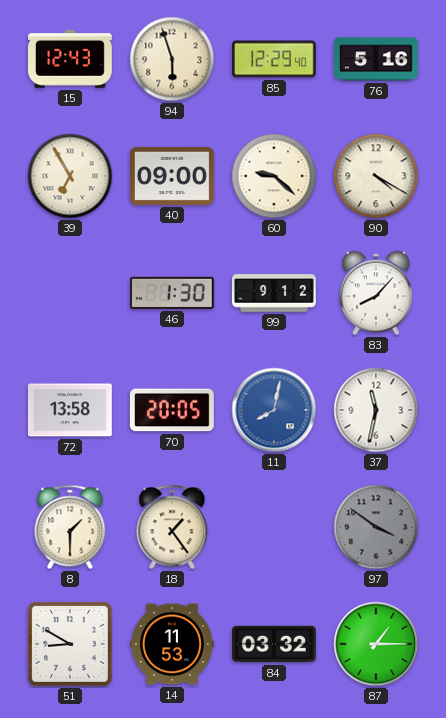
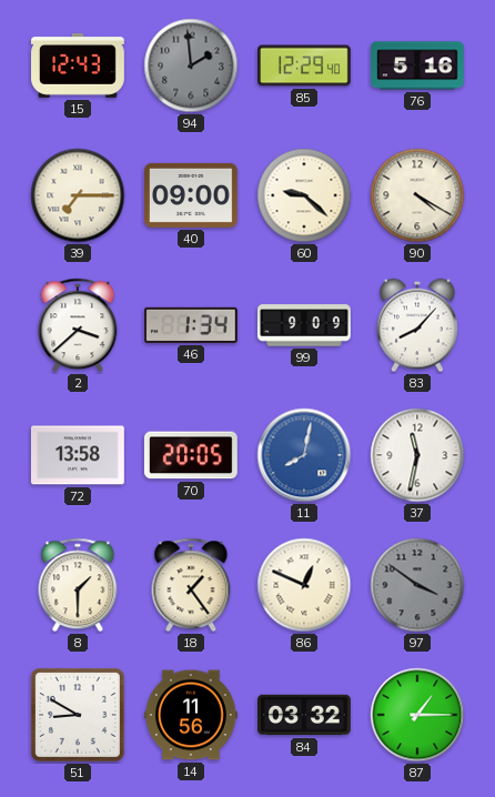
94: 5:57 -> 1:59 (191, 65)
94 dial: cream -> grey (191, 65)
39: 6:55 -> 7:15 (78, 195)
2: none -> 3:38 (78, 325)
46: 1:30 -> 1:34 (192, 325)
99: 9:12 -> 9:09 (305, 325)
86: none -> 12:49 (304, 585)
14: 11:53 -> 11:56 (192, 715)
